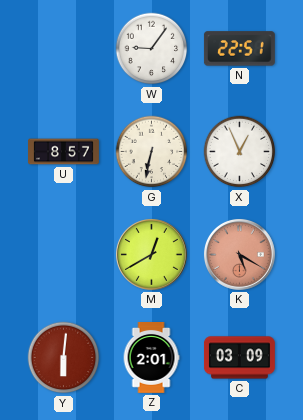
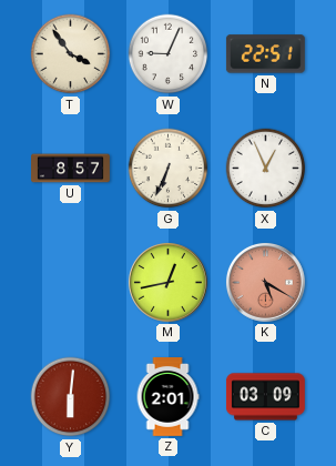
T: none -> 3:54 (71, 54)
W: 9:06 -> 9:04 (169, 54)
G: 6:32 -> 6:34 (169, 169)
M: 12:40 -> 12:43 (167, 282)
